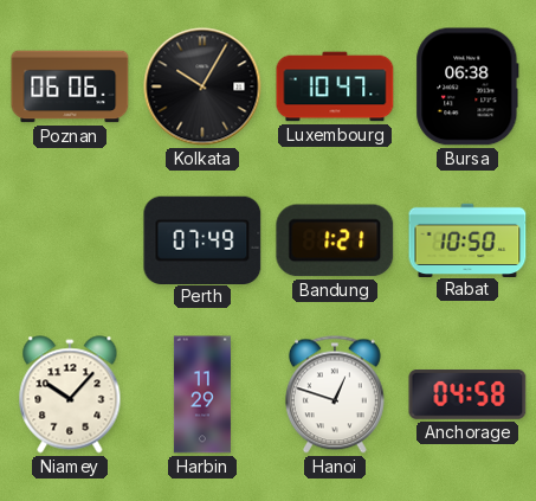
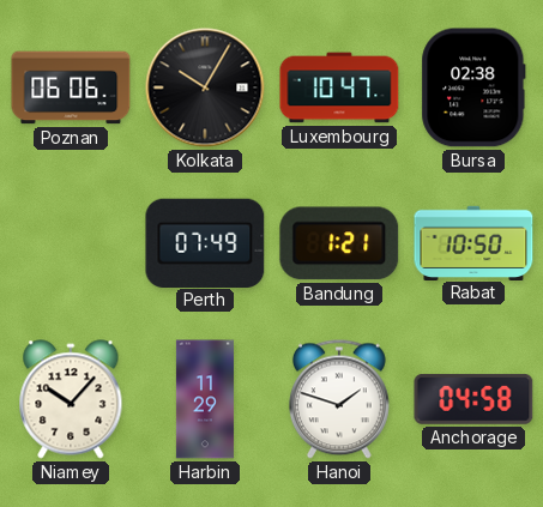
Bursa: 06:38 -> 02:38 (473, 87)
Hanoi: 12:48 -> 1:48 (339, 399)
